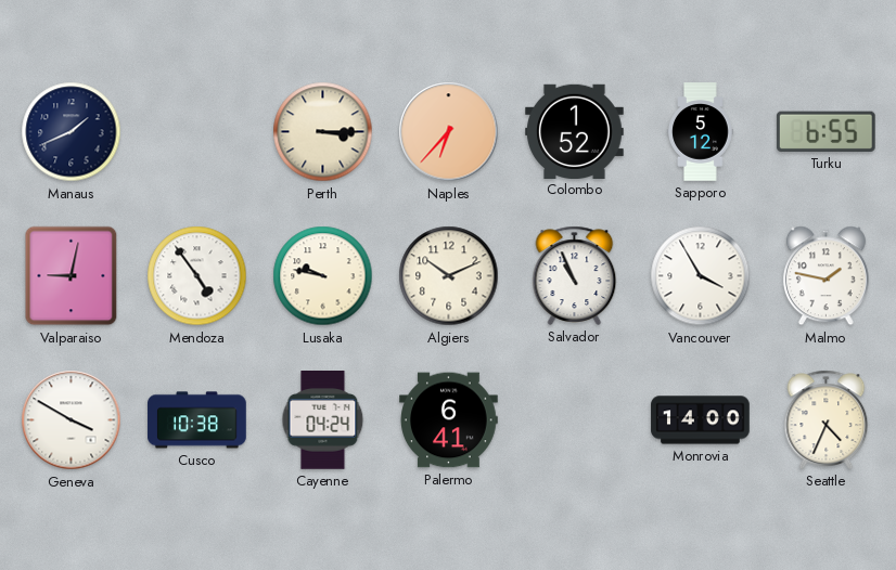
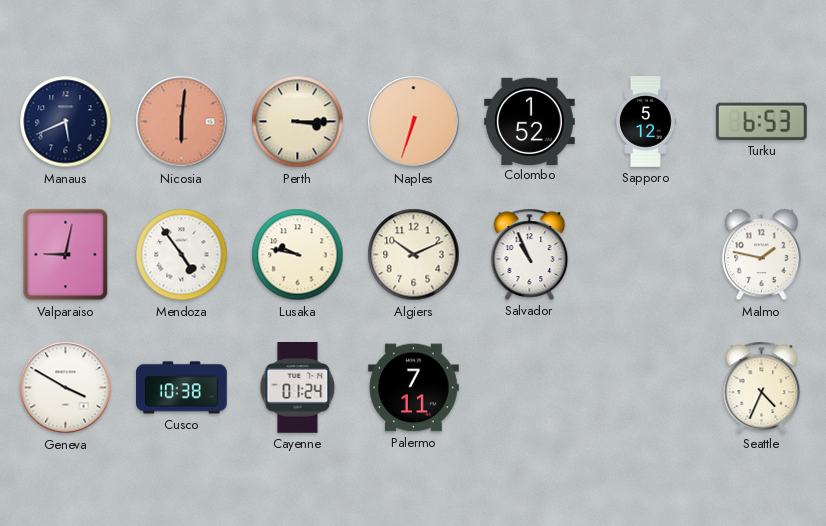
Manaus: 1:41 -> 5:41 (66, 122)
Nicosia: none -> 6:01 (182, 122)
Naples: 6:37 -> 6:33 (414, 122)
Turku: 6:55 -> 6:53 (761, 121)
Vancouver: 3:55 -> none (701, 276)
Cayenne: 04:24 -> 01:24 (298, 388)
Palermo: 6:41 -> 7:11 (414, 388)
Monrovia: 14:00 -> none (701, 420)
